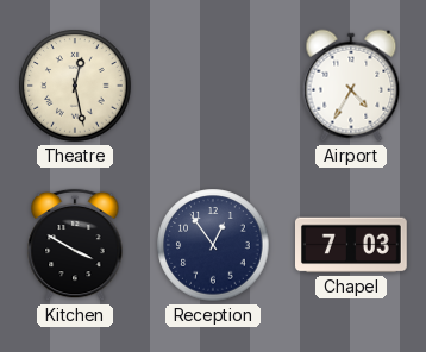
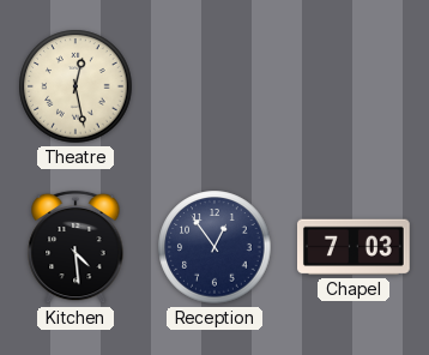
Airport: 4:35 -> none (351, 86)
Kitchen: 3:50 -> 4:29 (75, 247)
